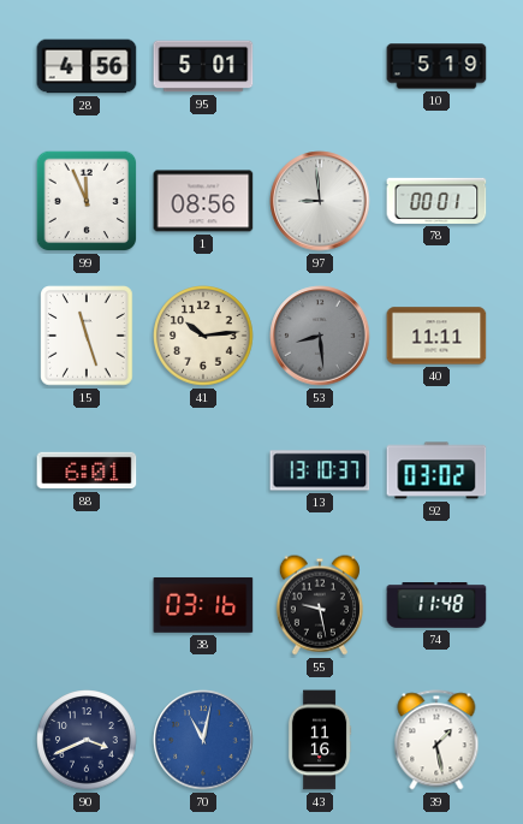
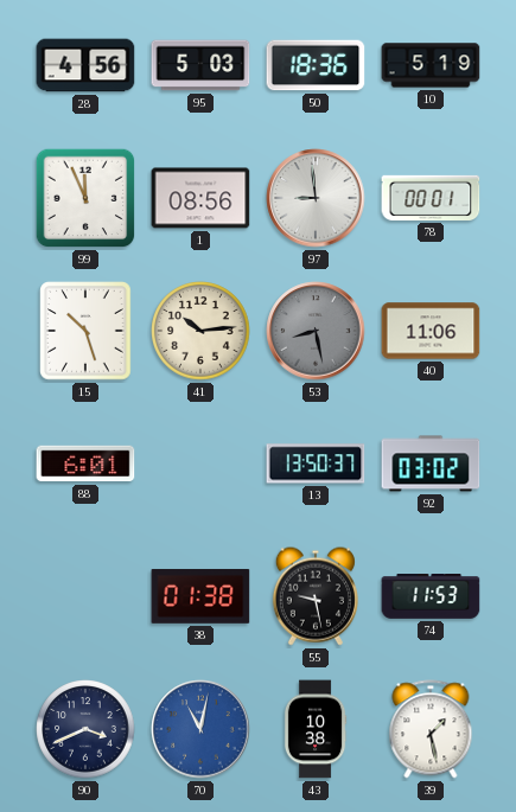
95: 5:01 -> 5:03 (200, 65)
50: none -> 18:36 (316, 65)
15: 11:27 -> 10:27 (85, 331)
53: 8:29 -> 8:28 (316, 331)
40: 11:11 -> 11:06 (431, 331)
13: 13:10 -> 13:50 (316, 463)
38: 03:16 -> 01:38 (200, 596)
74: 11:48 -> 11:53 (431, 597)
43: 11:16 -> 10:38 (316, 729)
